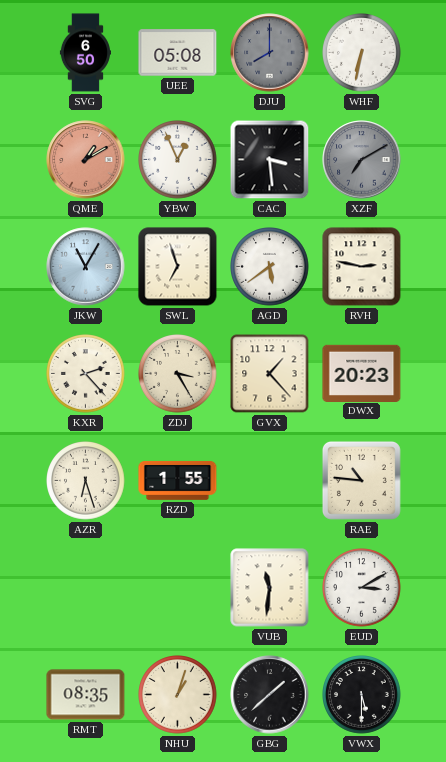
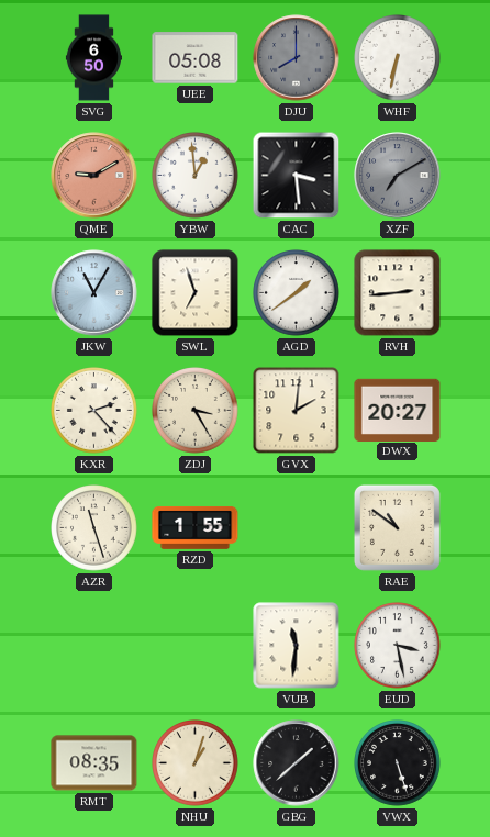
QME: 1:10 -> 9:10 (94, 176)
YBW: 12:56 -> 12:59 (196, 176)
AGD: 5:39 -> 1:39 (297, 293)
RVH: 2:47 -> 2:44 (398, 293)
GVX: 1:23 -> 2:01 (297, 411)
DWX: 20:23 -> 20:27 (398, 410)
AZR: 6:27 -> 11:27 (94, 528)
RAE: 10:46 -> 10:51 (397, 527)
EUD: 3:10 -> 3:28 (398, 646)
VWX: 5:30 -> 5:27 (398, 763)
